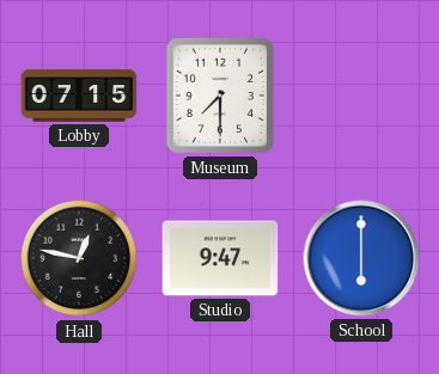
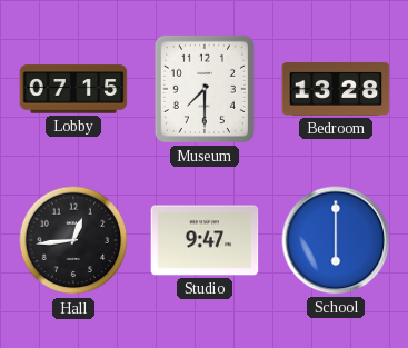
Bedroom: none -> 13:28 (336, 89)
Hall: 12:47 -> 12:44 (73, 240)
